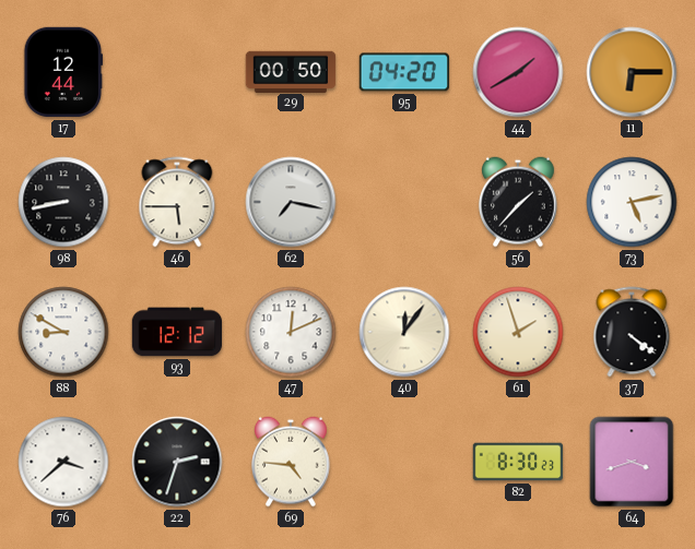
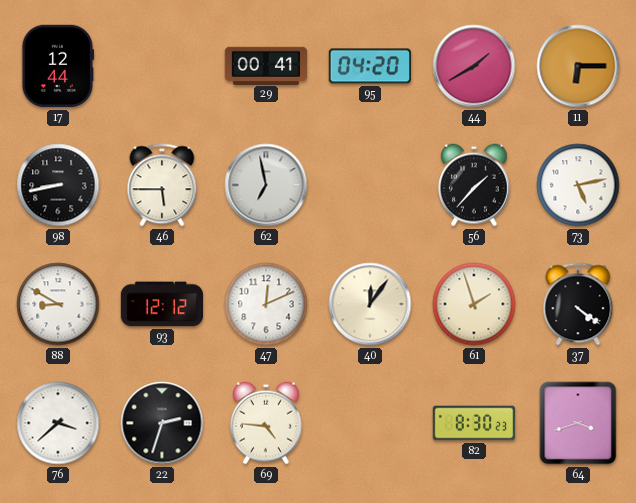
29: 00:50 -> 00:41 (266, 65)
62: 7:17 -> 6:58 (266, 185)
